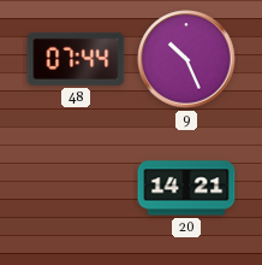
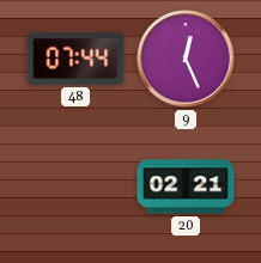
9: 10:26 -> 12:26 (186, 59)
20: 14:21 -> 02:21 (186, 186)
